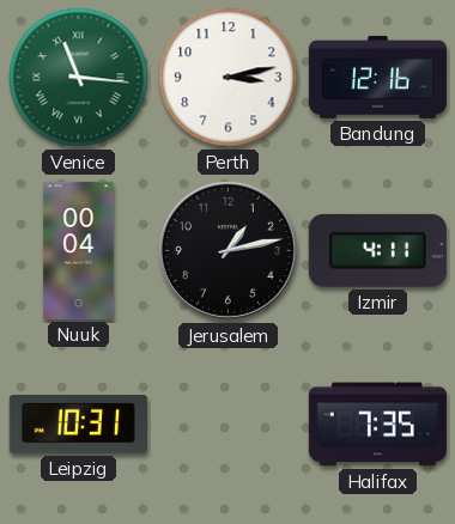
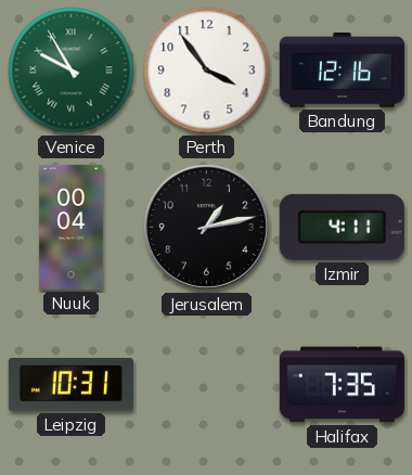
Venice: 11:16 -> 9:55 (72, 70)
Perth: 3:13 -> 3:54 (207, 70)
